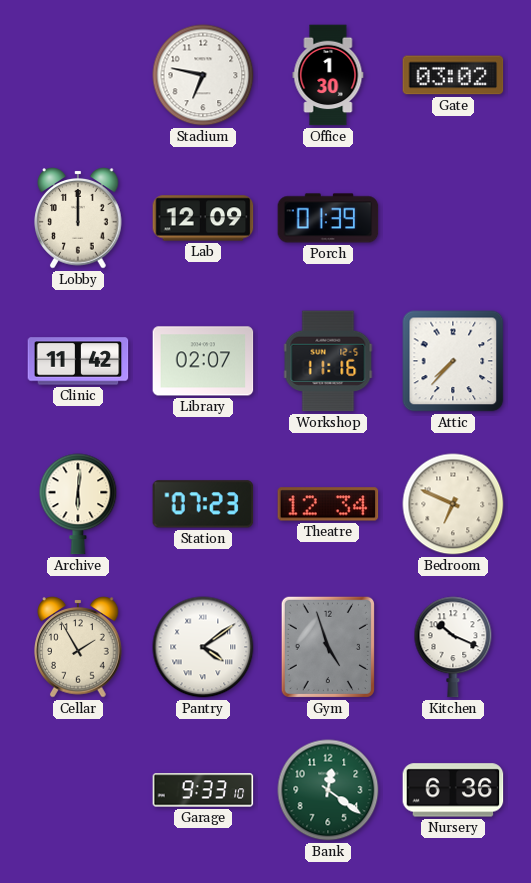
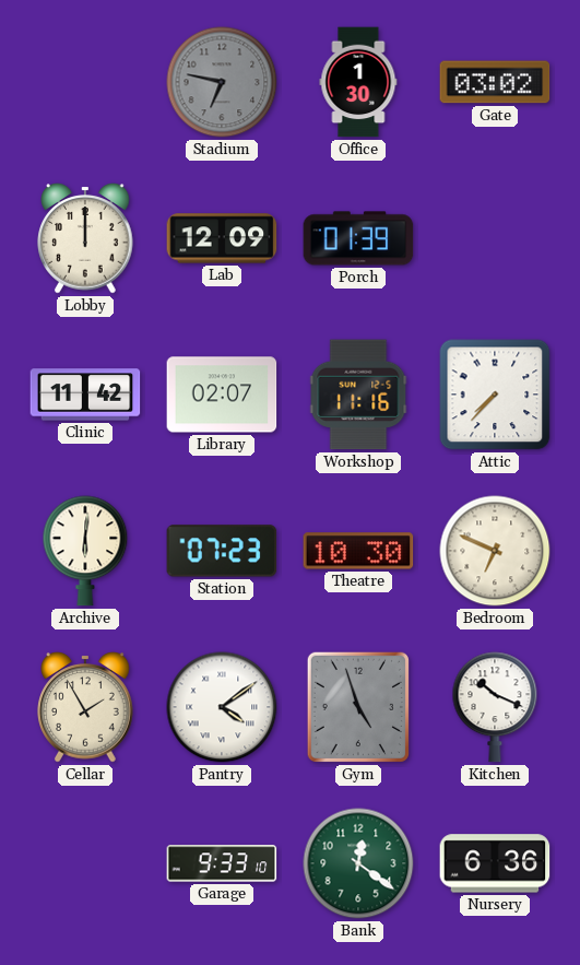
Stadium dial: white -> grey (222, 82)
Theatre: 12:34 -> 10:30 (358, 551)
